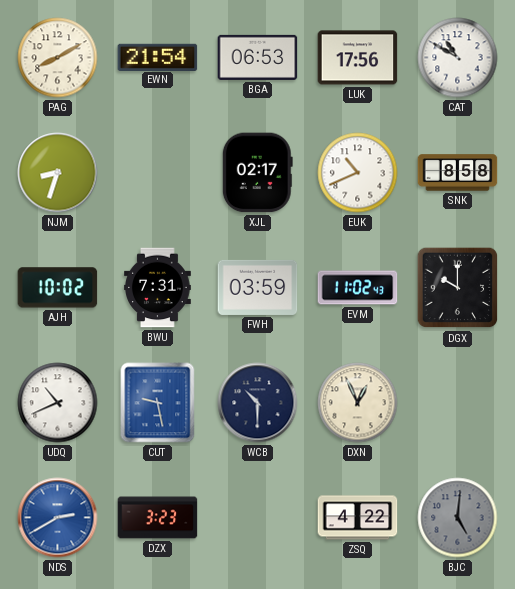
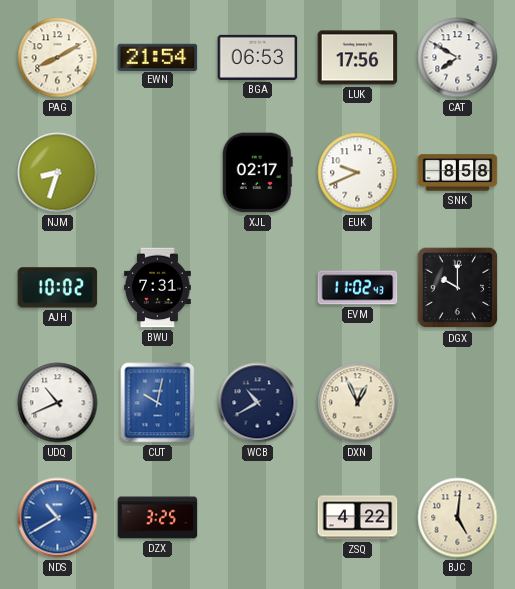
CAT: 10:50 -> 7:50 (458, 58)
EUK: 10:41 -> 9:41 (358, 173)
FWH: 03:59 -> none (258, 287)
CUT: 9:28 -> 10:02 (158, 403)
WCB: 10:30 -> 10:40 (258, 403)
NDS: 2:40 -> 10:40 (58, 518)
DZX: 3:23 -> 3:25 (158, 518)
BJC dial: grey -> cream (458, 518)
